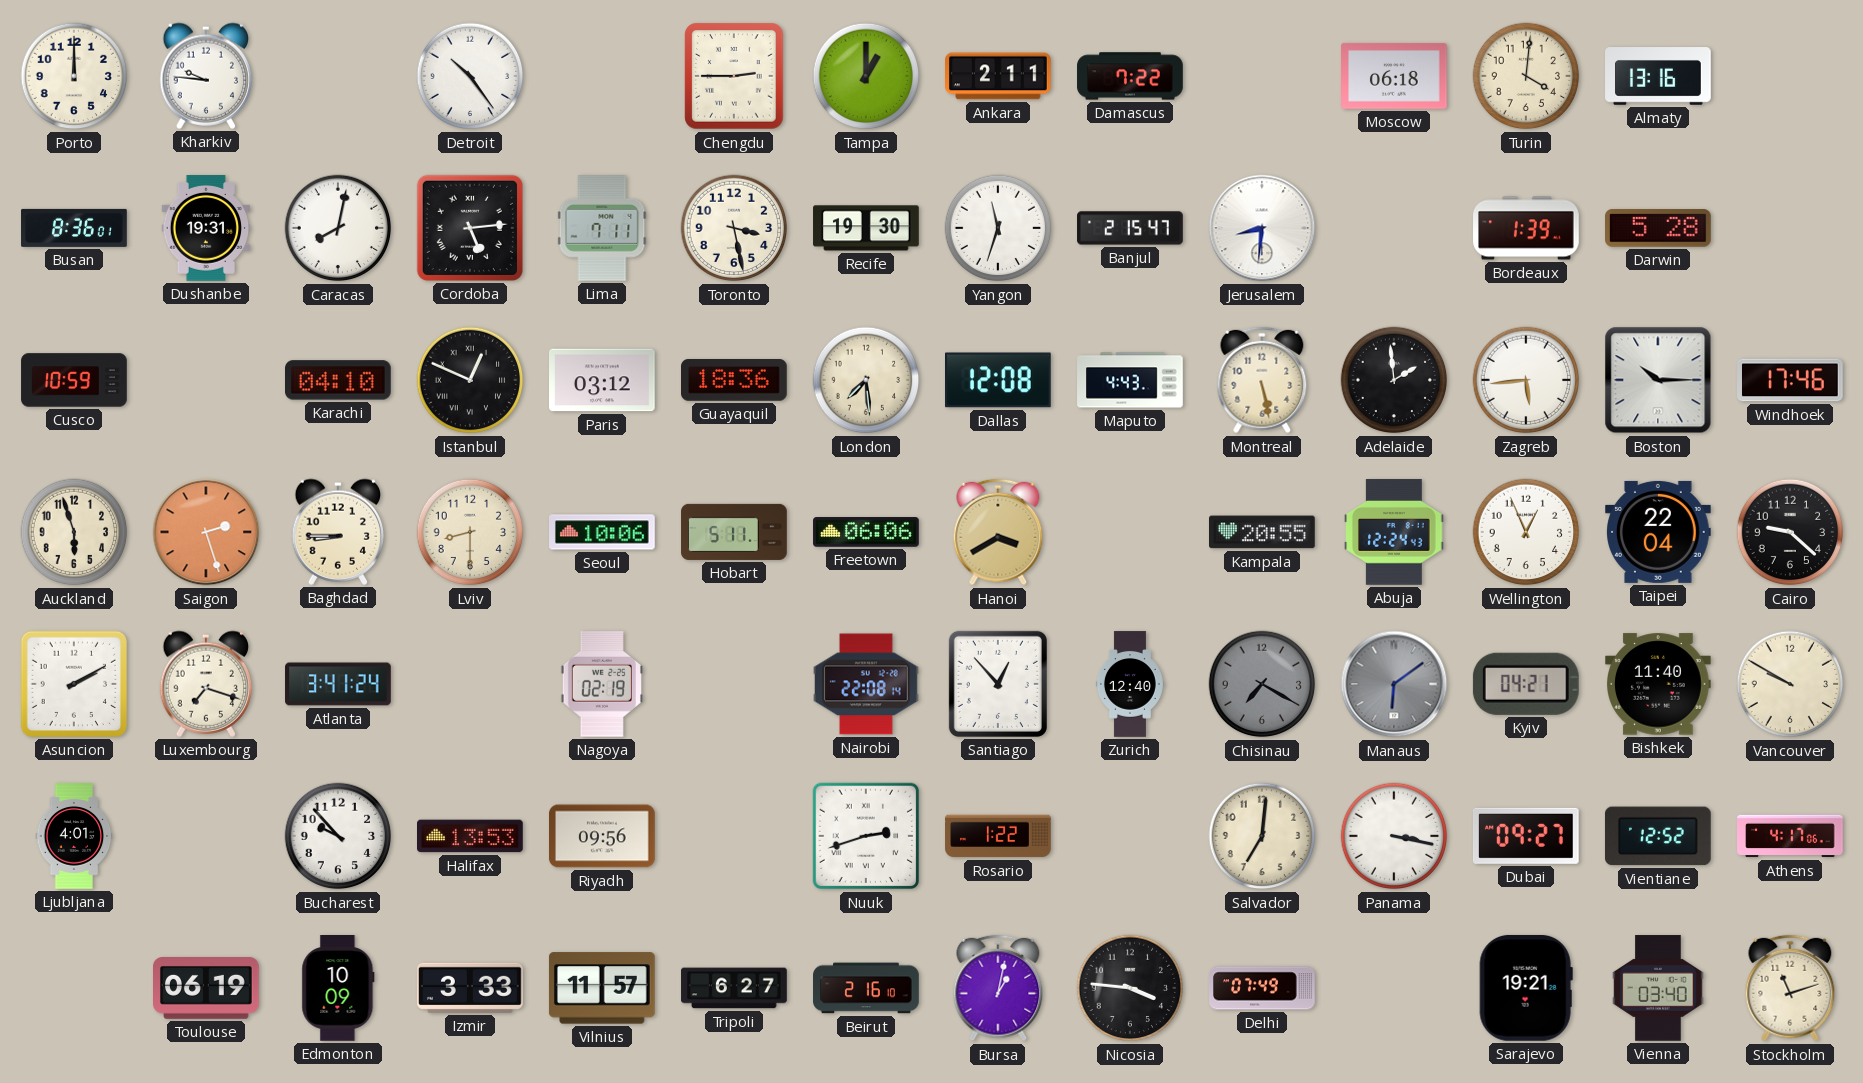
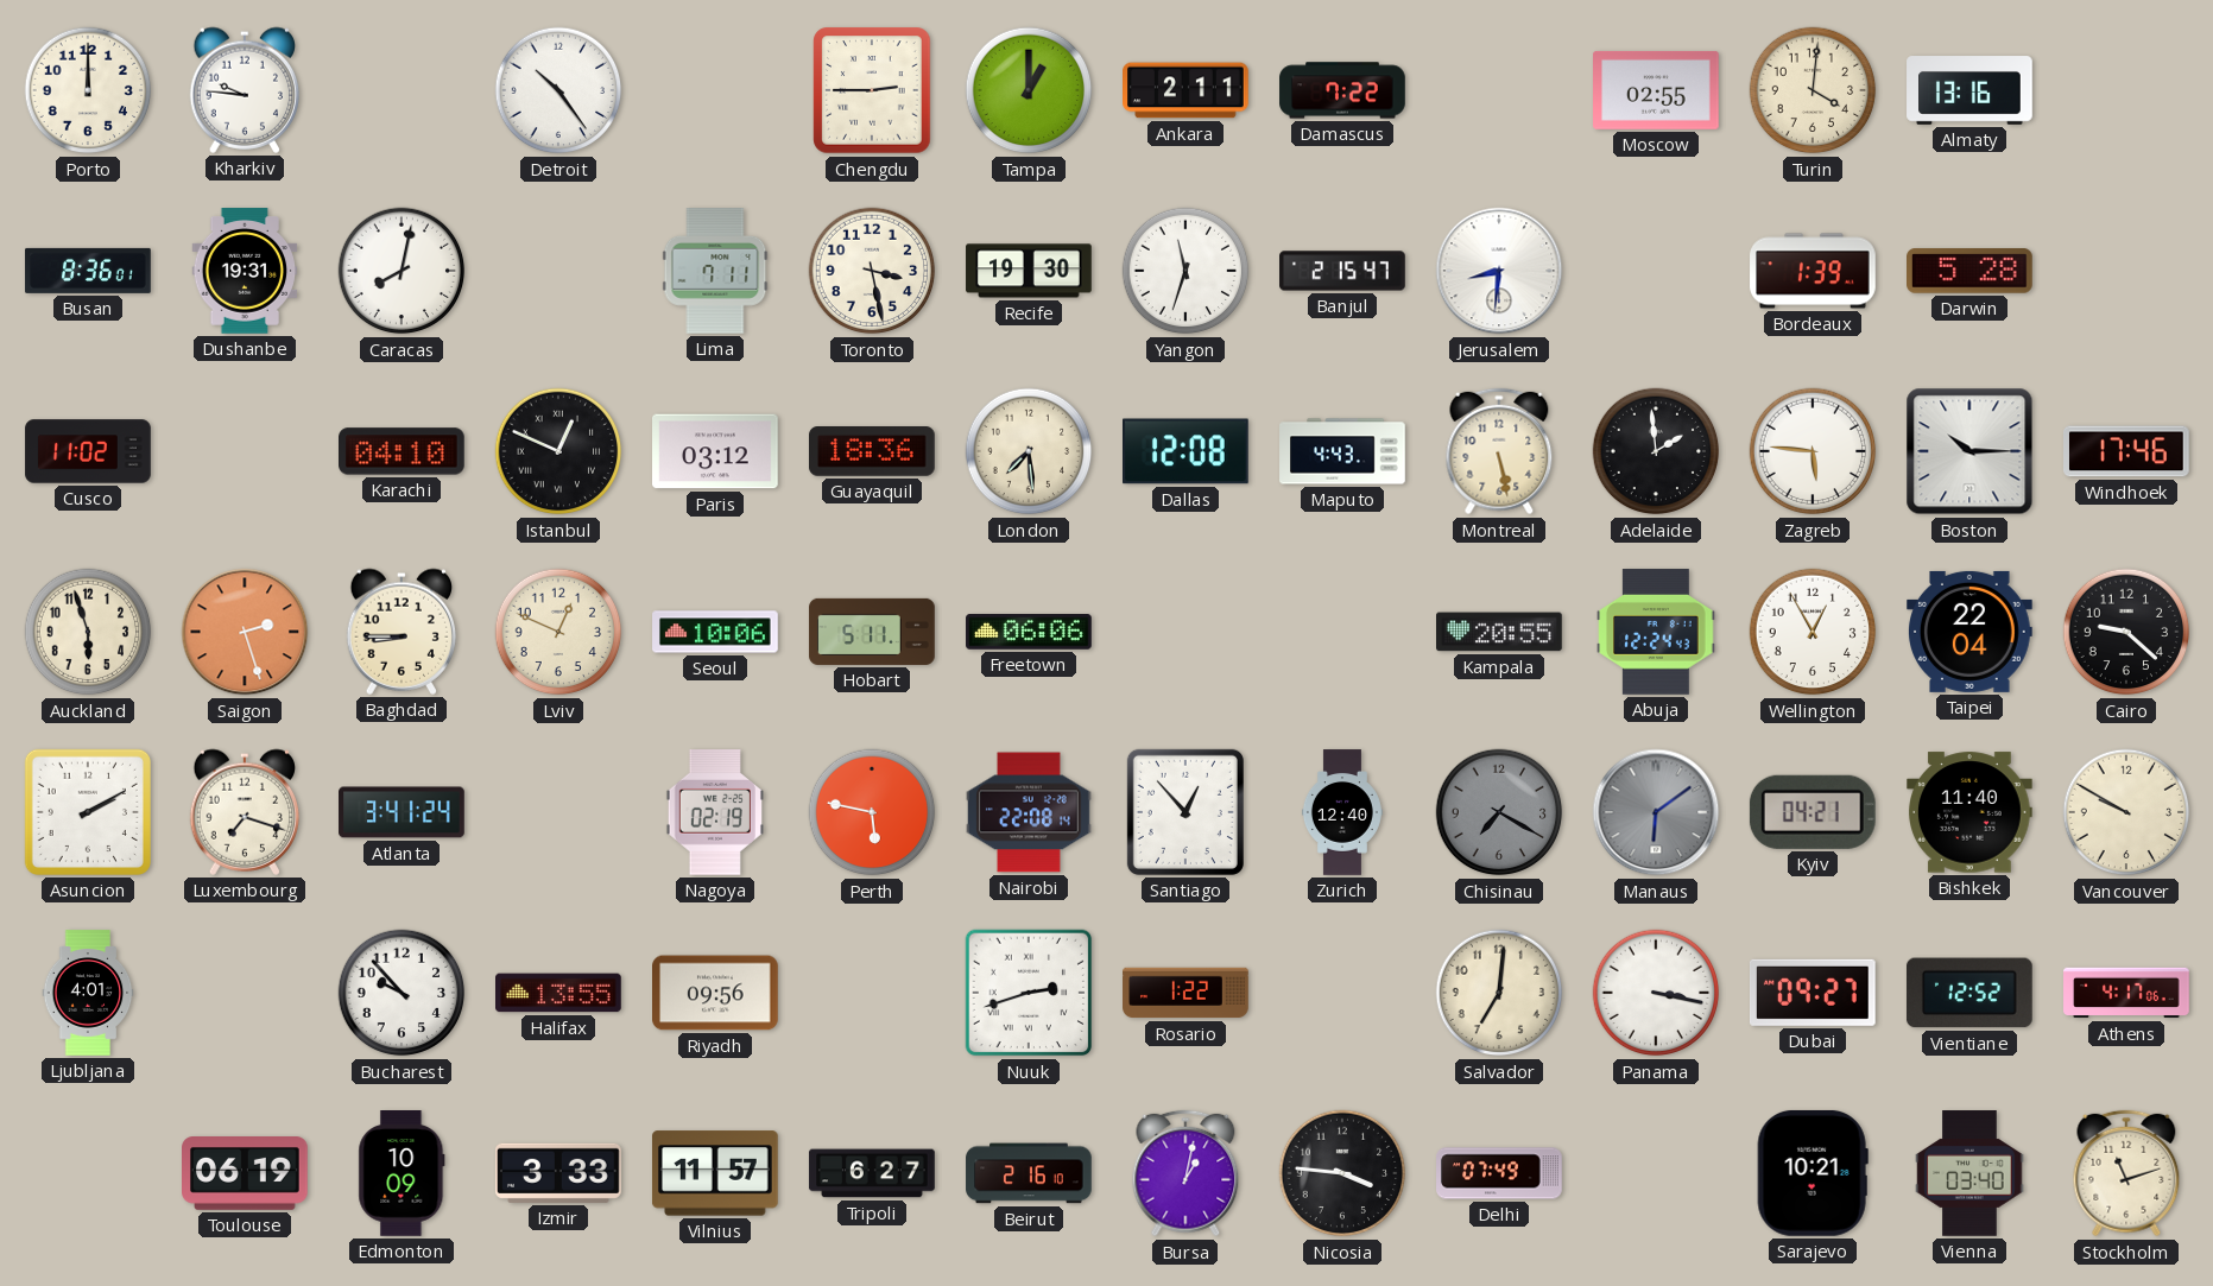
Moscow: 06:18 -> 02:55 (1657, 90)
Cordoba: 5:14 -> none (470, 228)
Cusco: 10:59 -> 11:02 (88, 451)
Zagreb: 5:44 -> 5:46 (1813, 451)
Lviv: 8:30 -> 12:49 (558, 632)
Hanoi: 3:40 -> none (998, 532)
Wellington: 12:56 -> 12:55 (1813, 632)
Perth: none -> 5:47 (872, 812)
Halifax: 13:53 -> 13:55 (559, 993)
Sarajevo: 19:21 -> 10:21 (1813, 1173)
